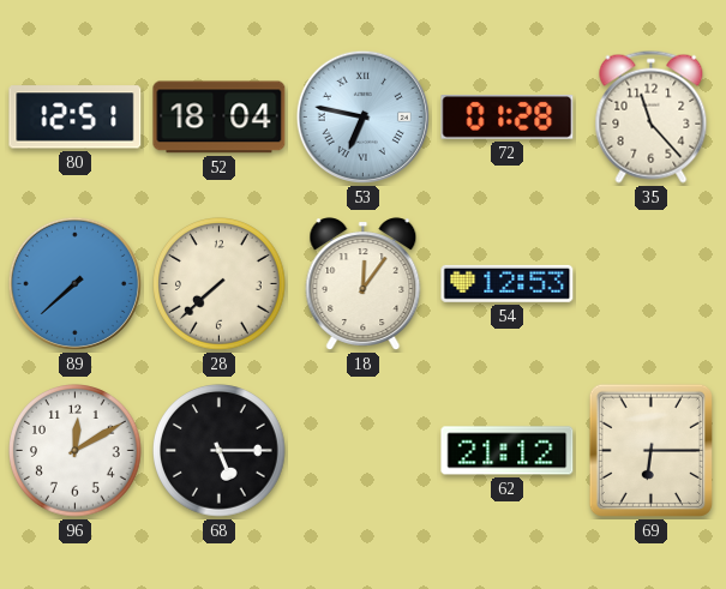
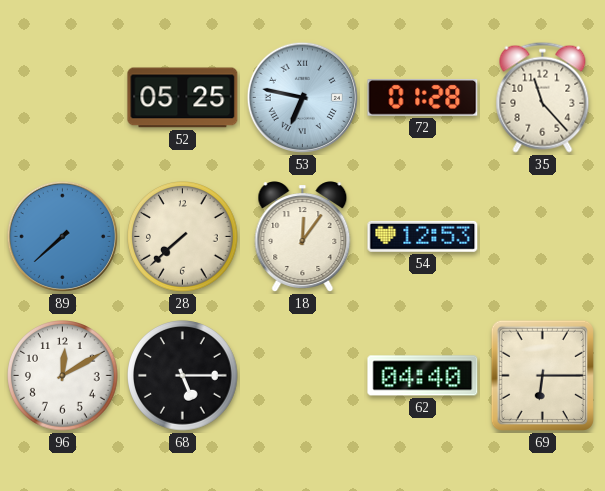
80: 12:51 -> none (76, 118)
52: 18:04 -> 05:25 (183, 98)
62: 21:12 -> 04:40 (423, 376)
